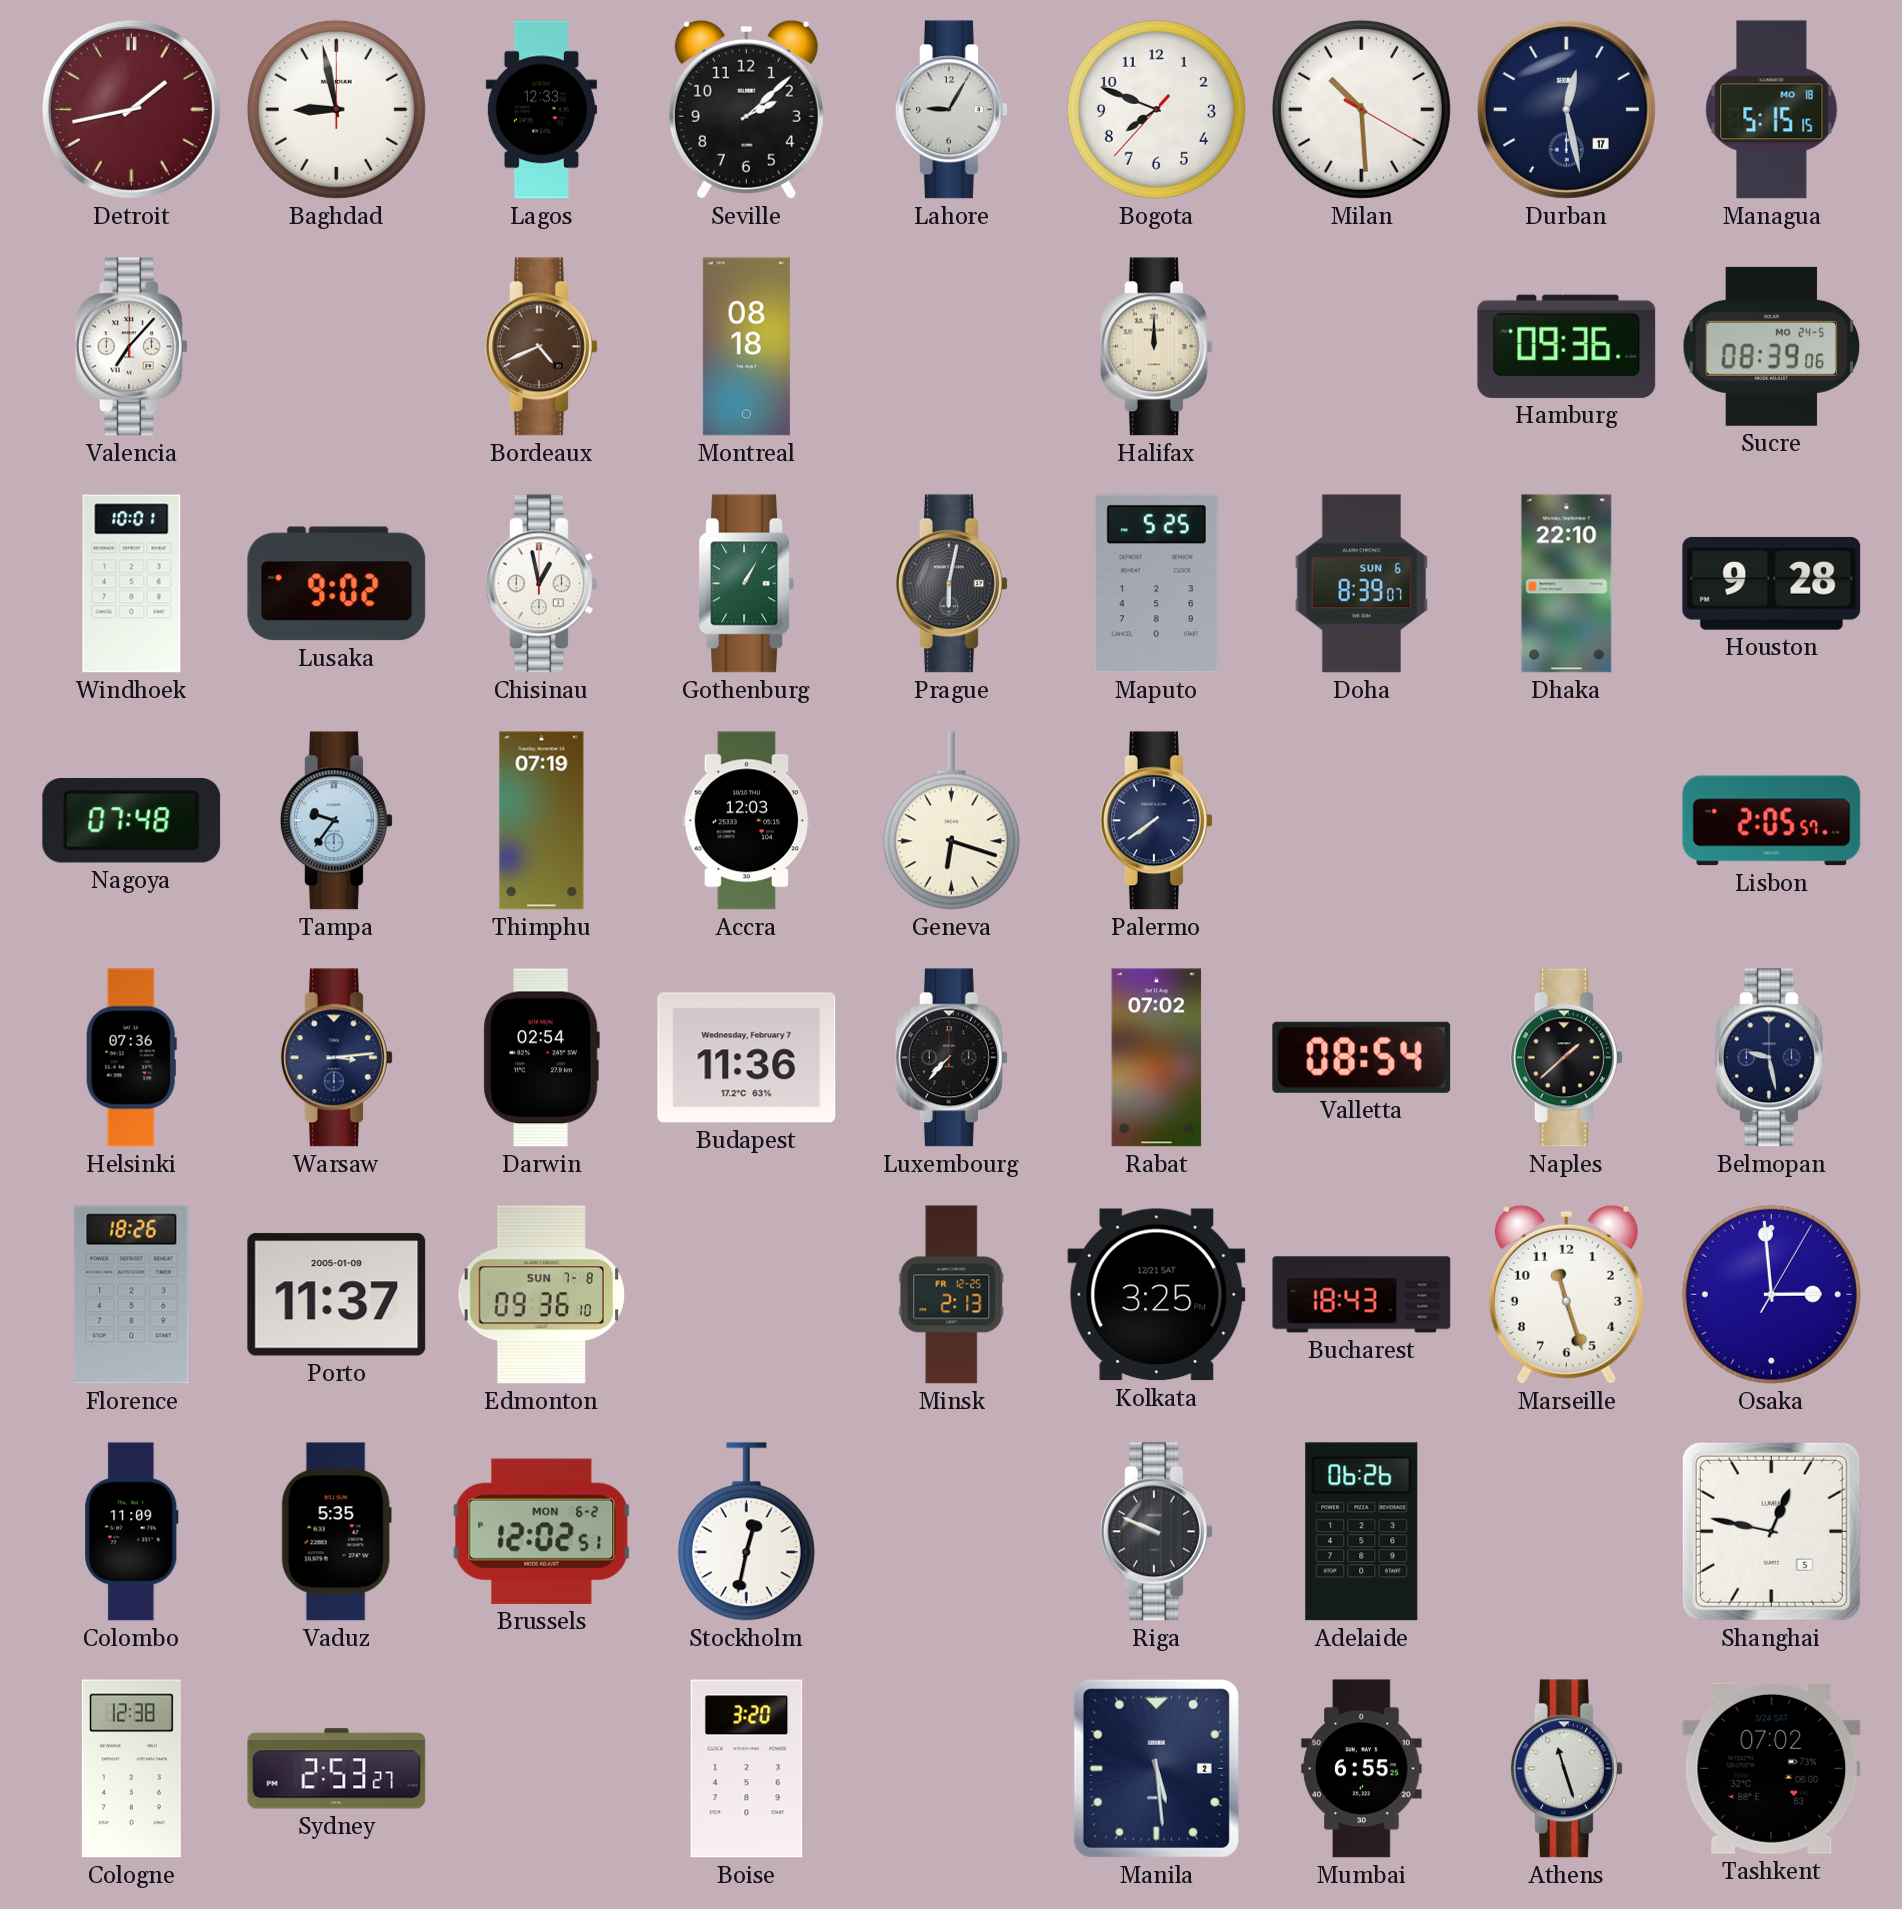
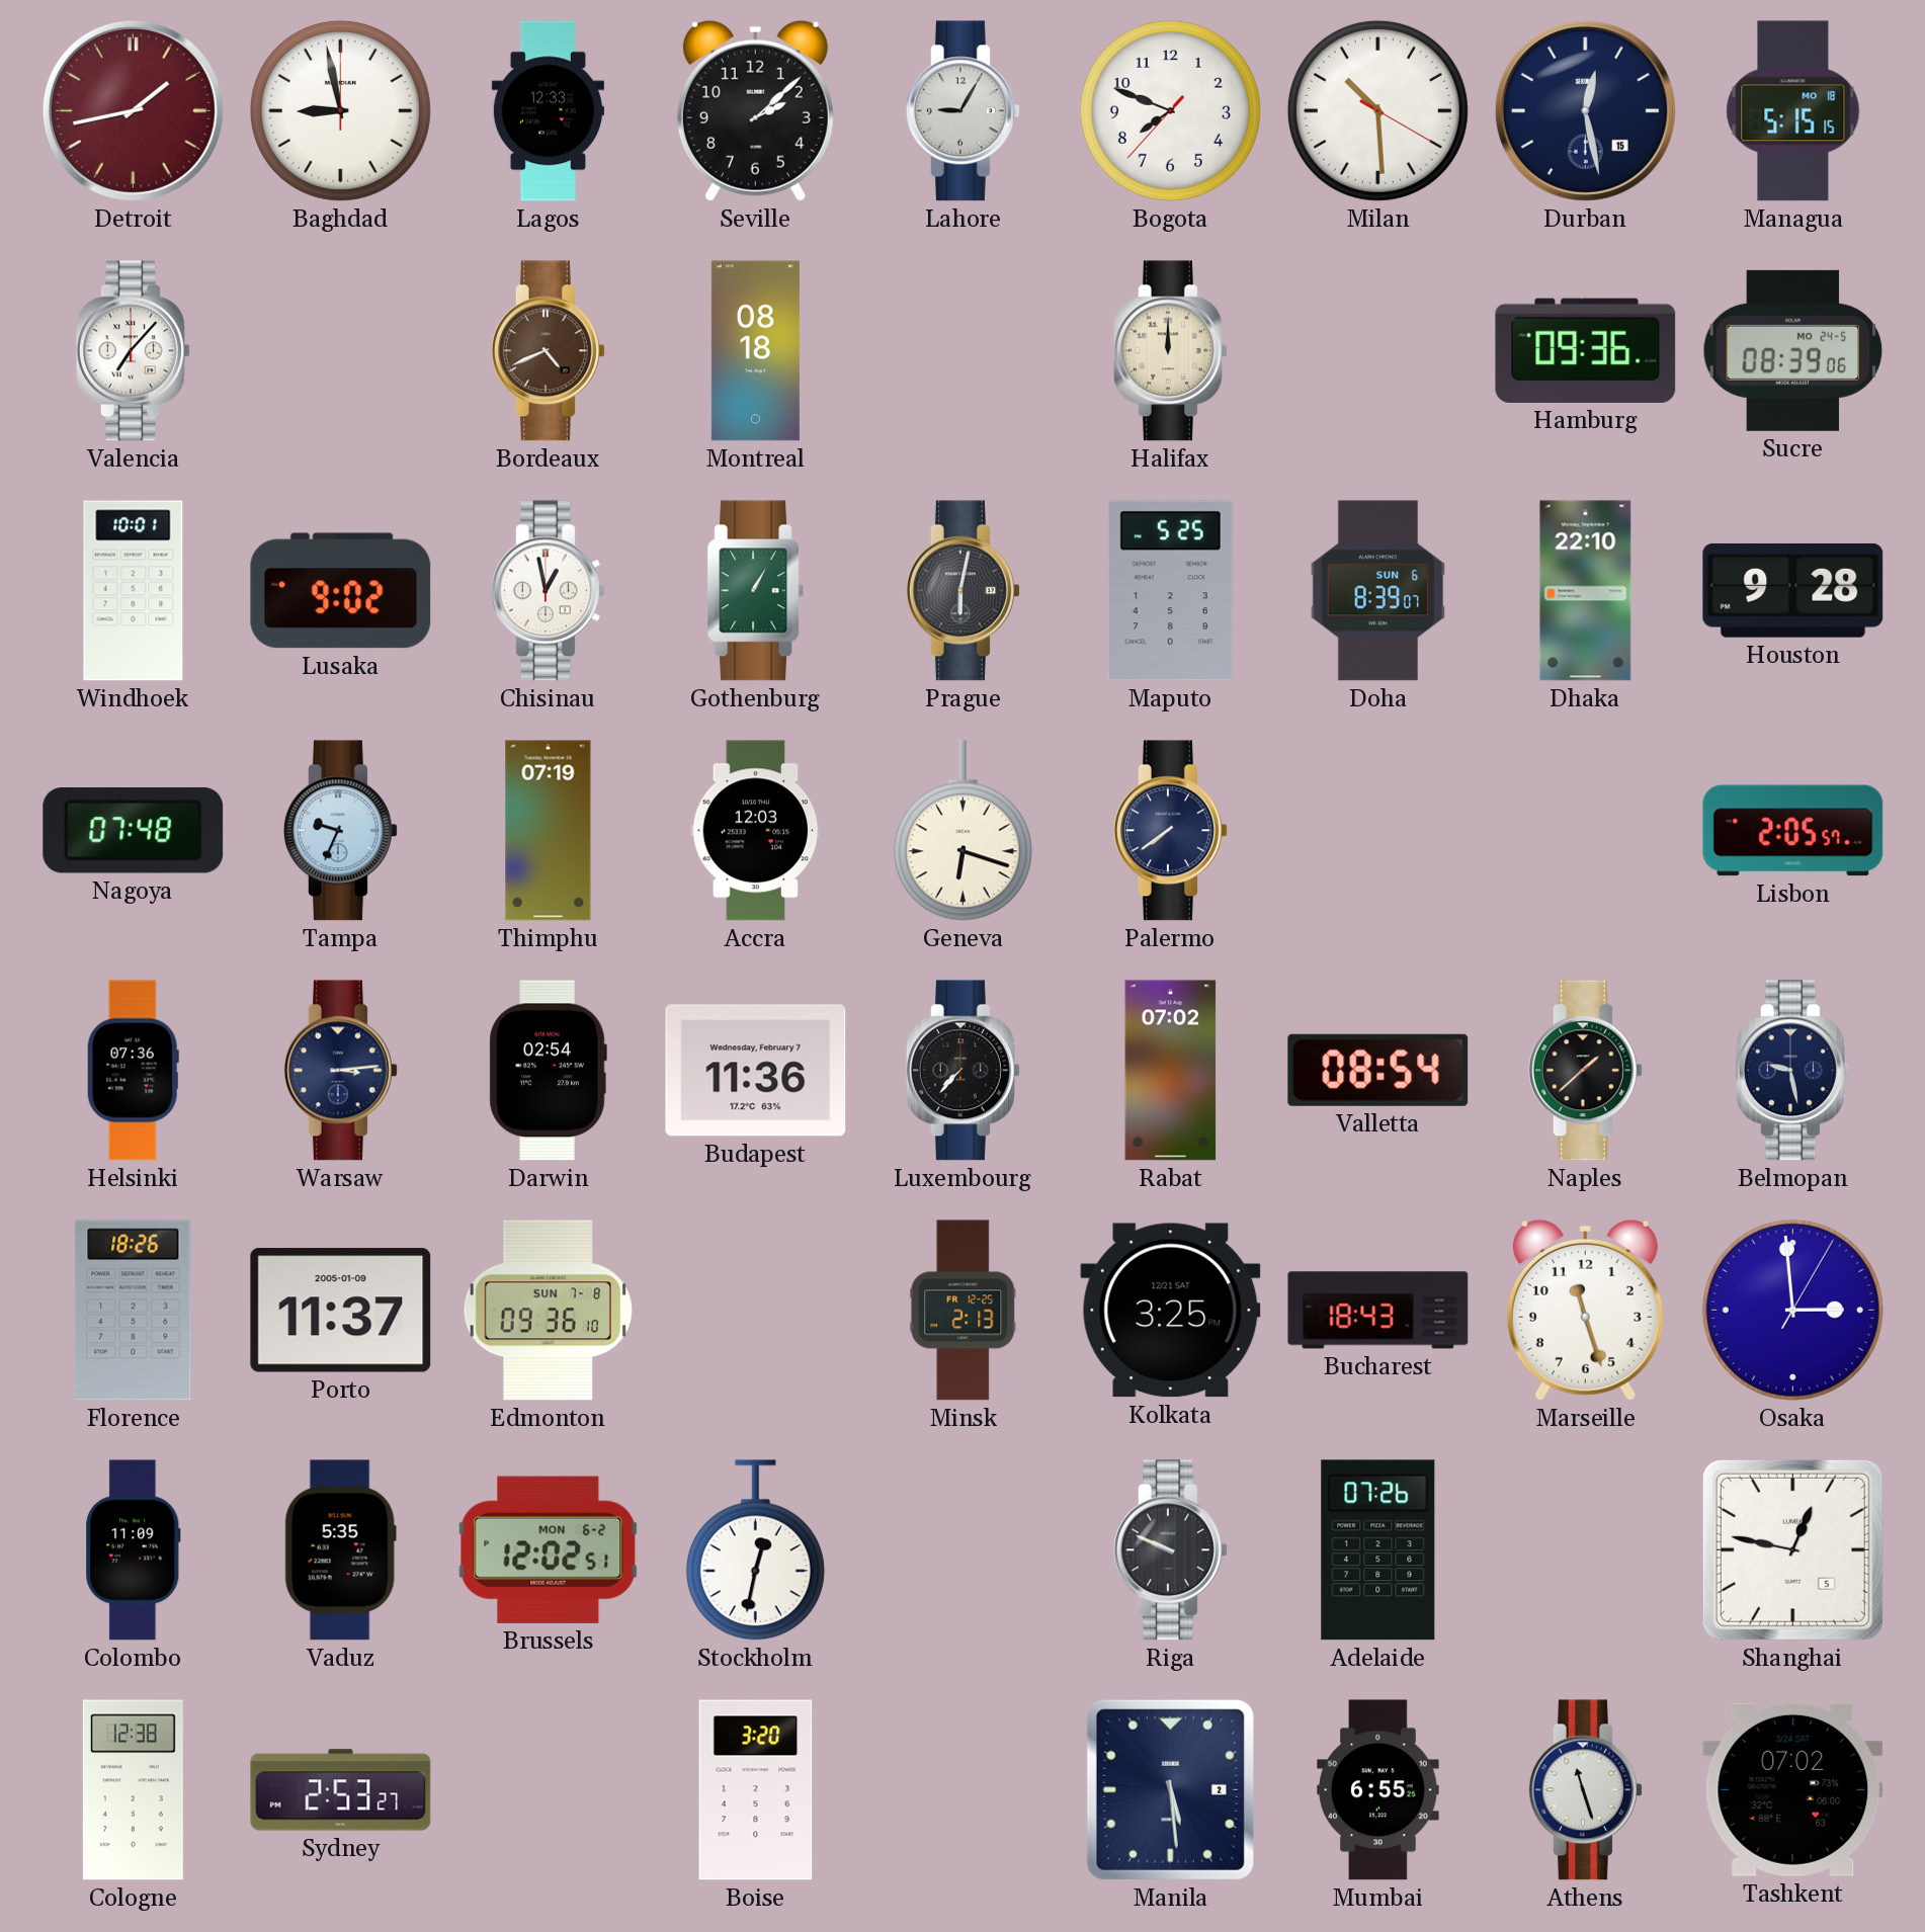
Durban date: 17 -> 15 (1585, 110)
Tampa: 9:36 -> 9:34 (340, 831)
Adelaide: 06:26 -> 07:26 (1378, 1550)
